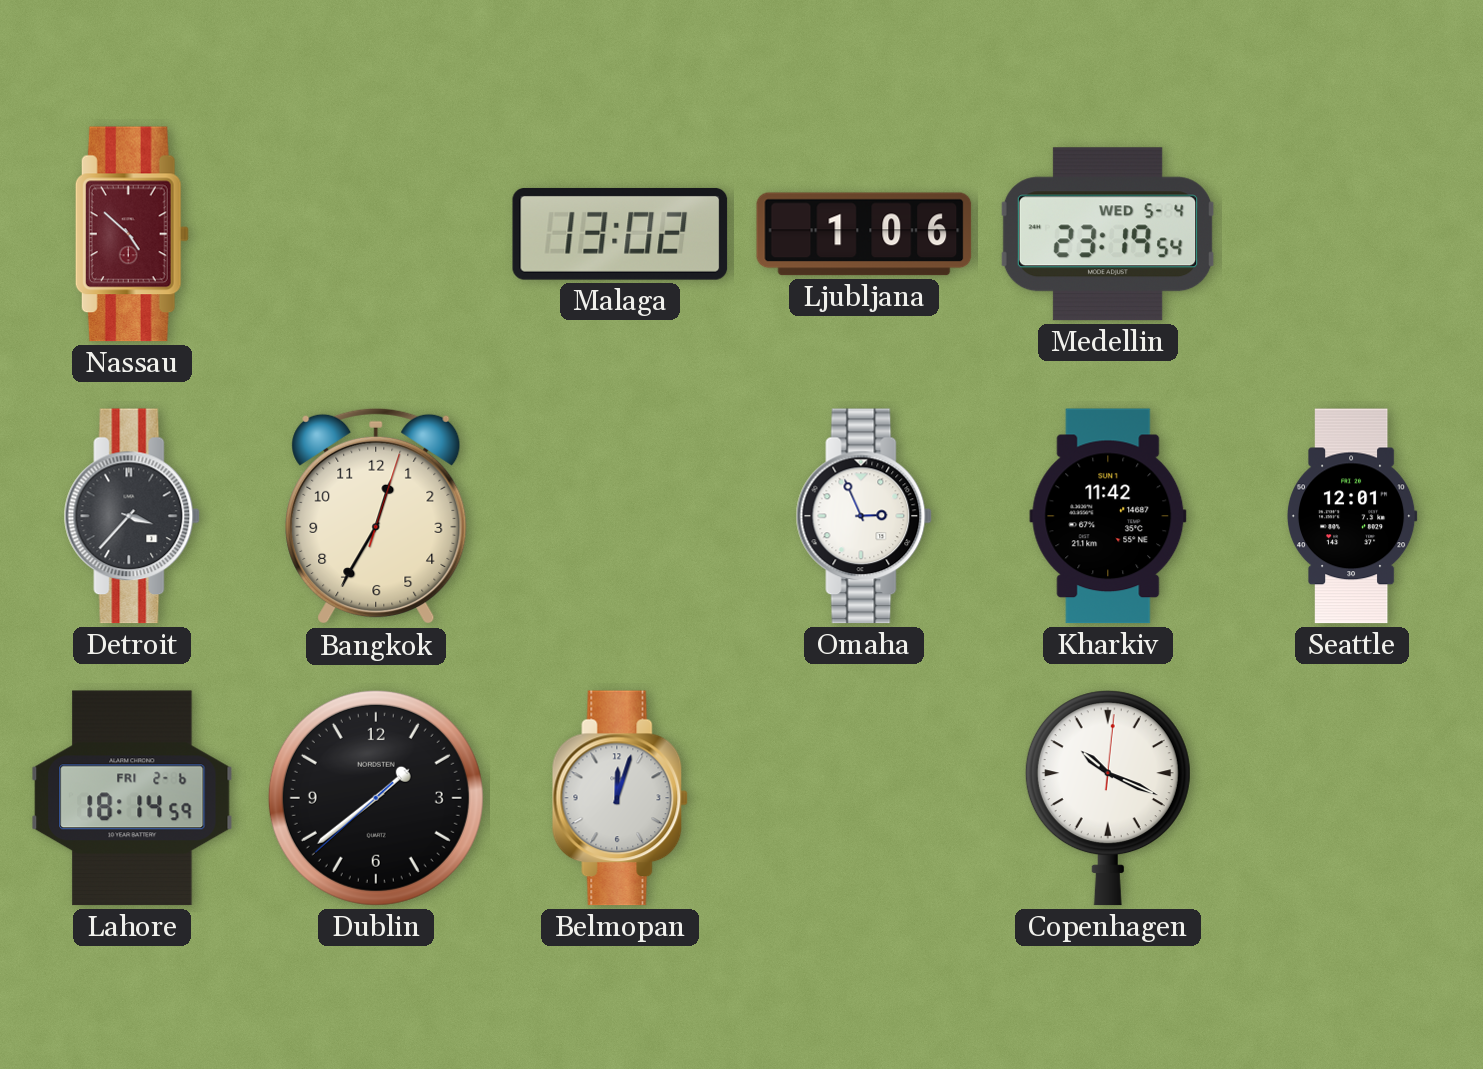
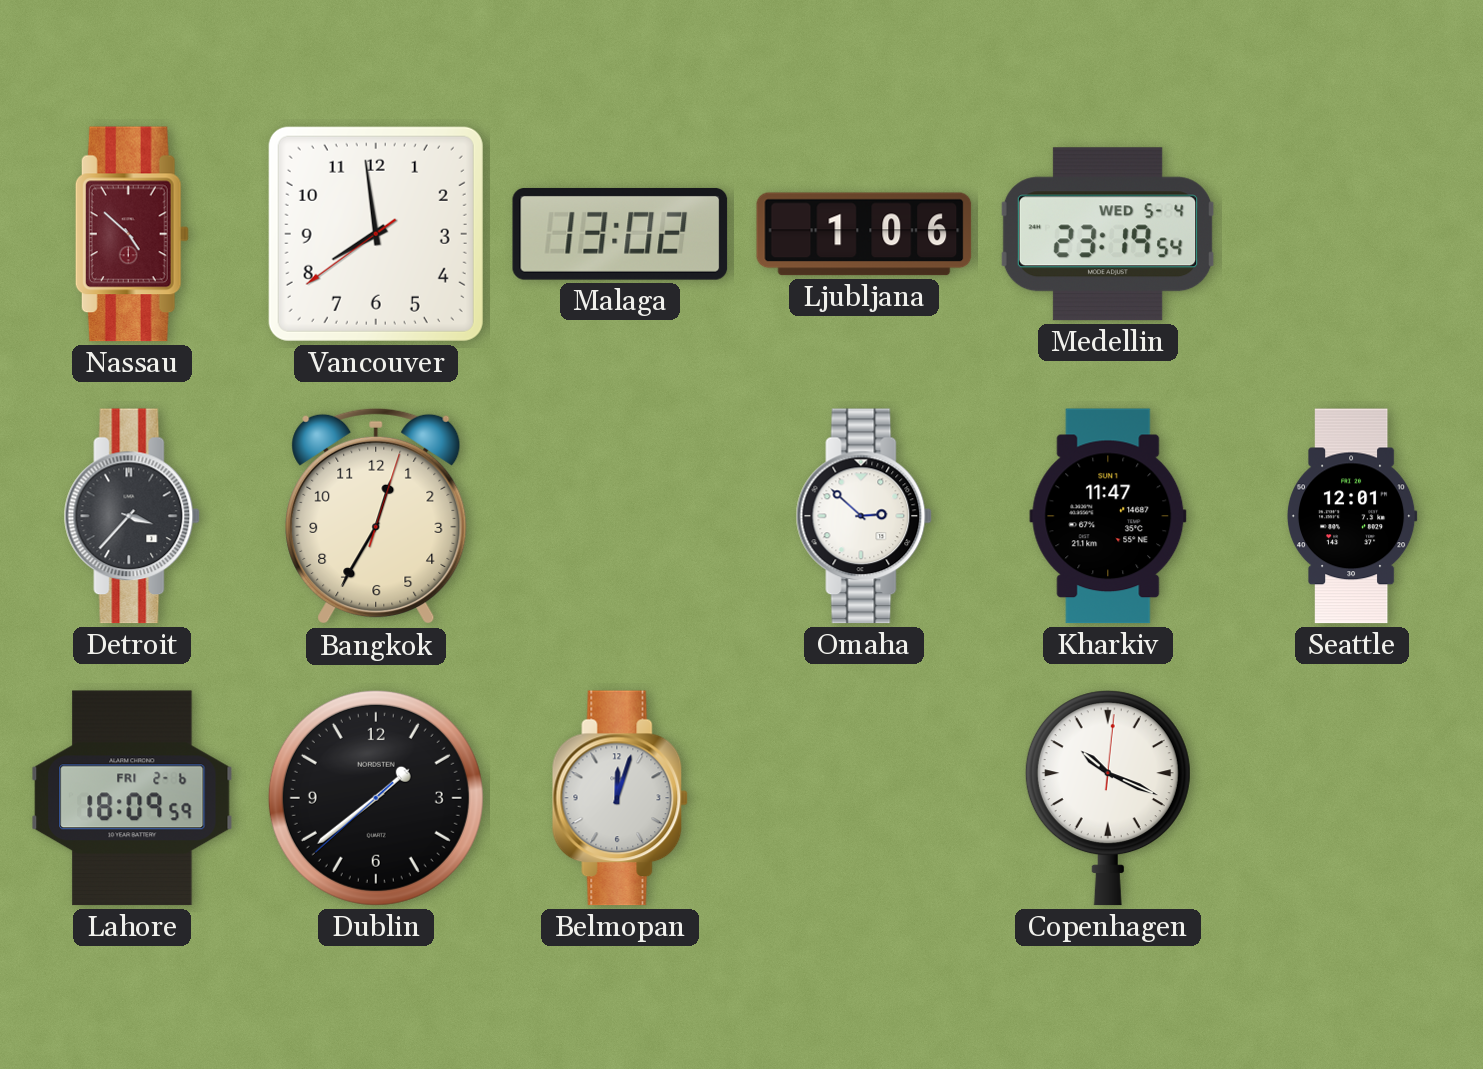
Vancouver: none -> 7:58 (376, 234)
Omaha: 2:56 -> 2:52 (864, 516)
Kharkiv: 11:42 -> 11:47 (1108, 516)
Lahore: 18:14 -> 18:09 (132, 798)
